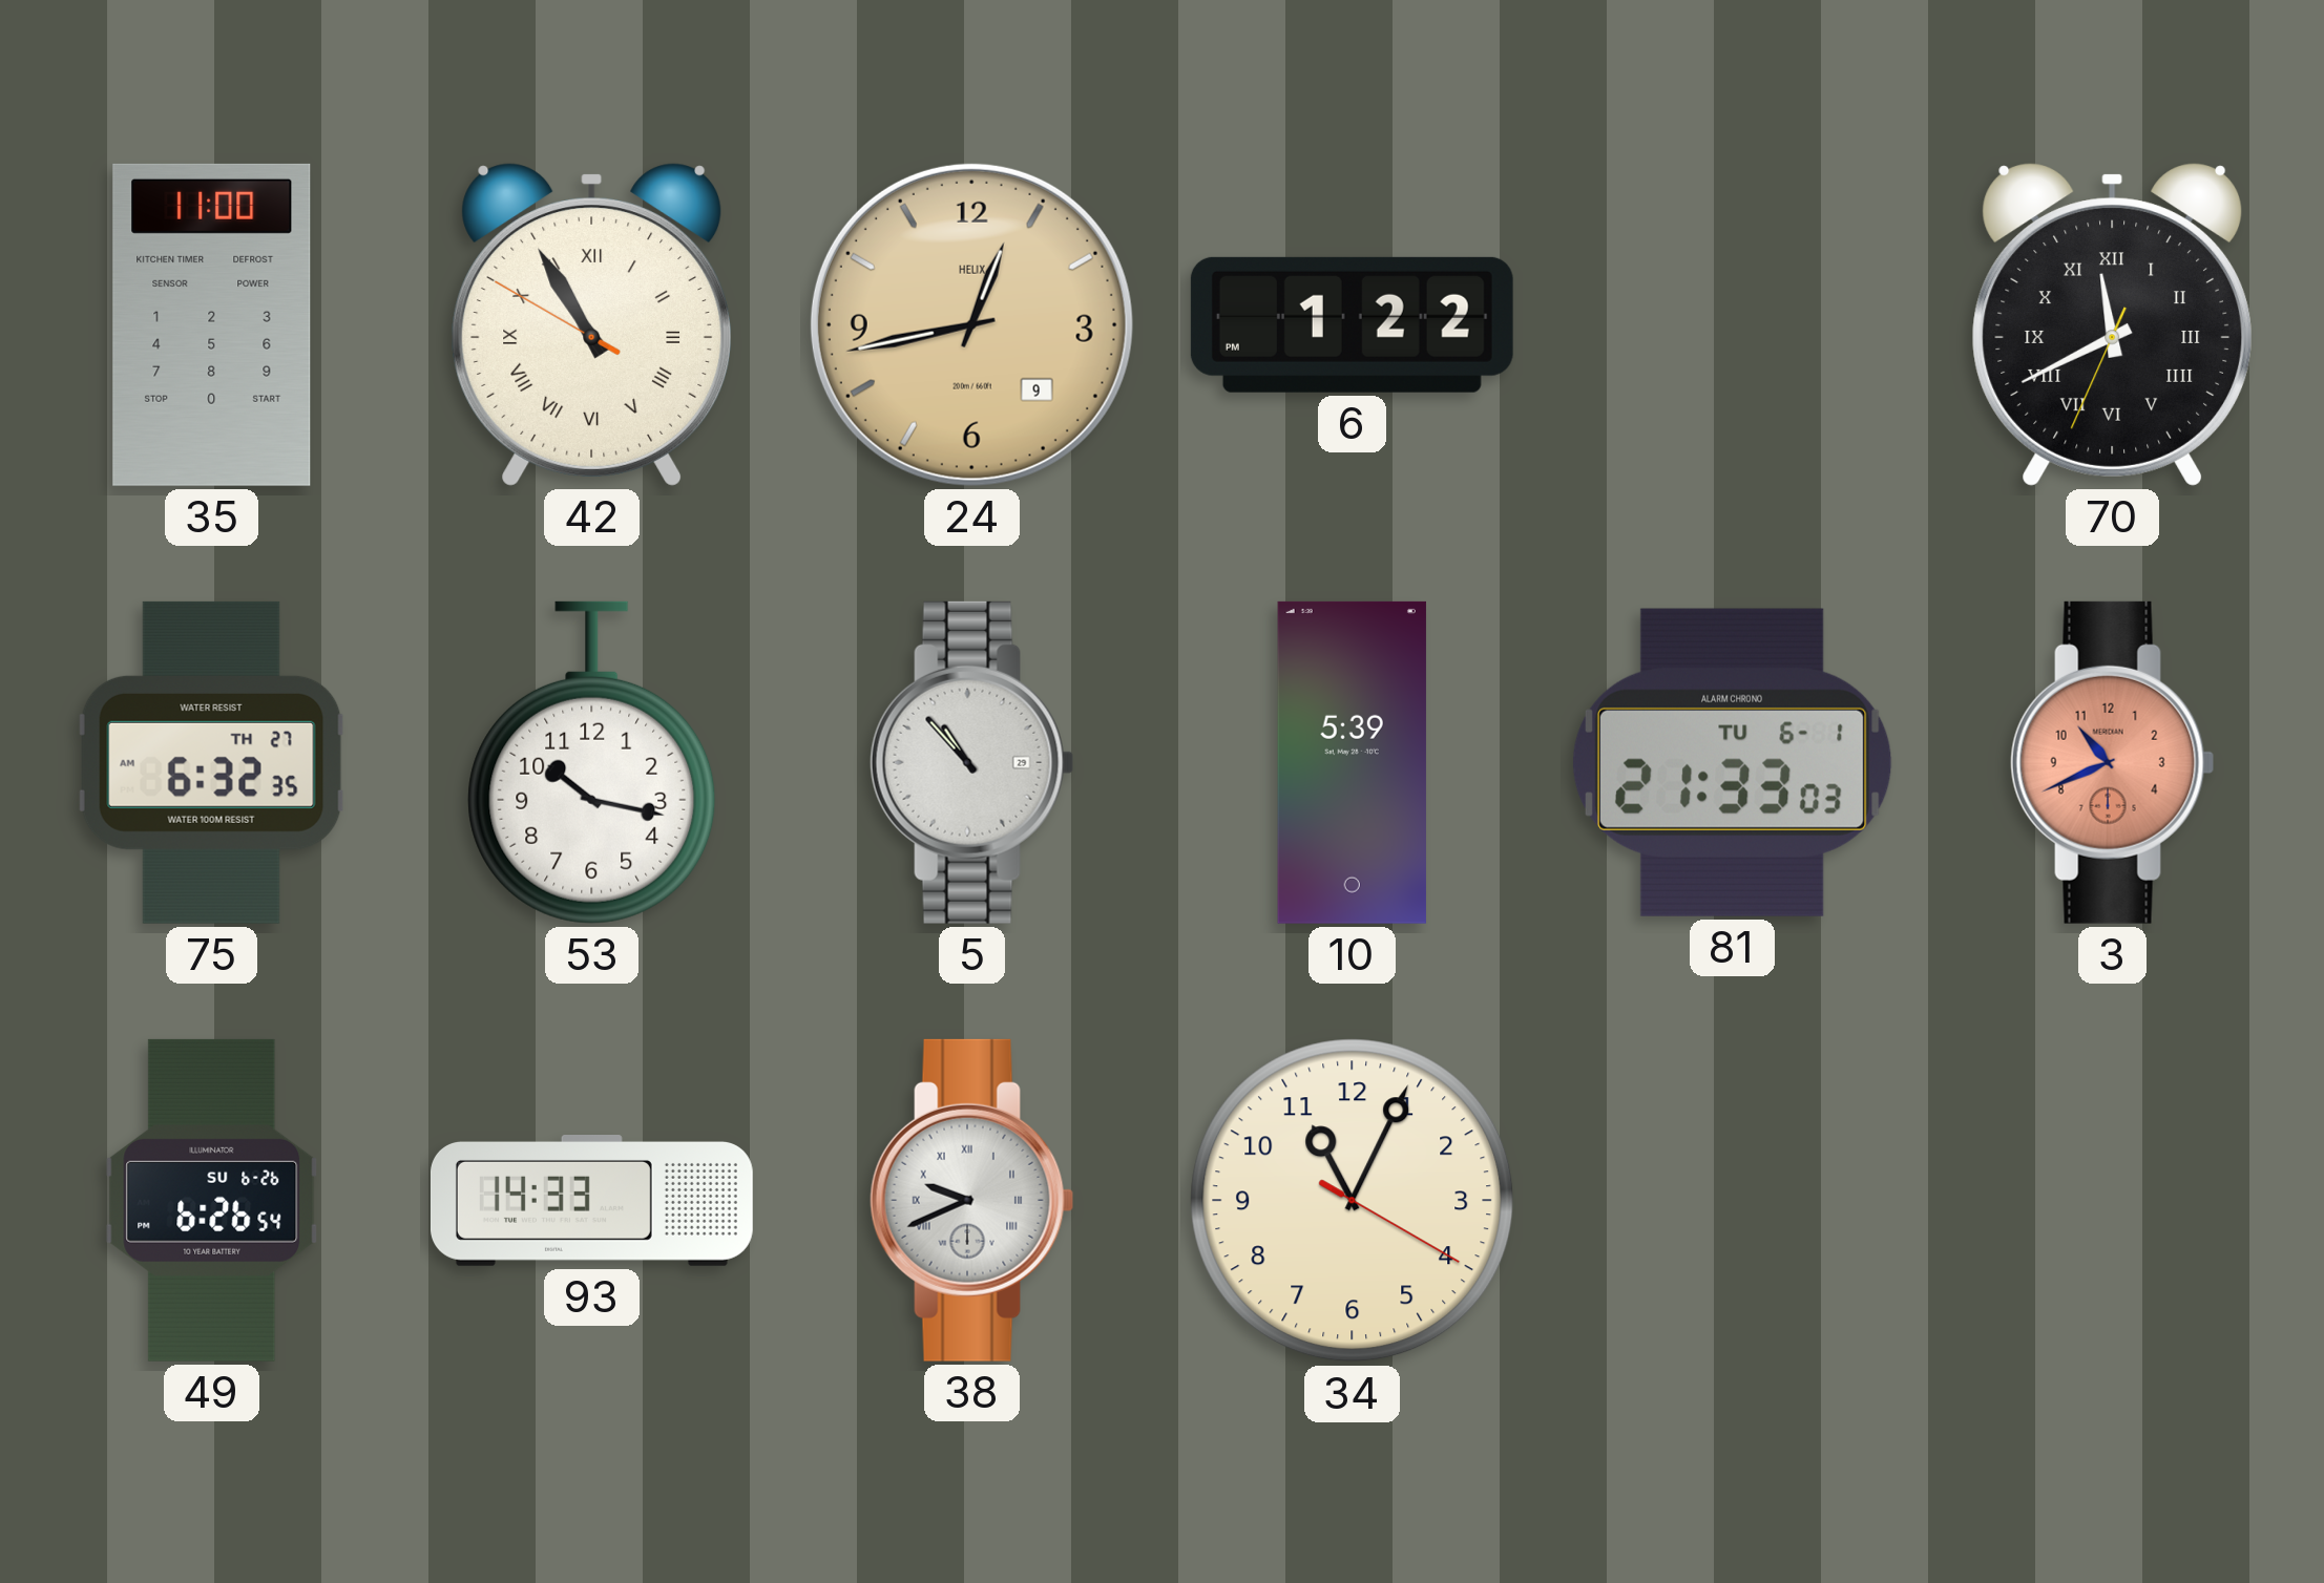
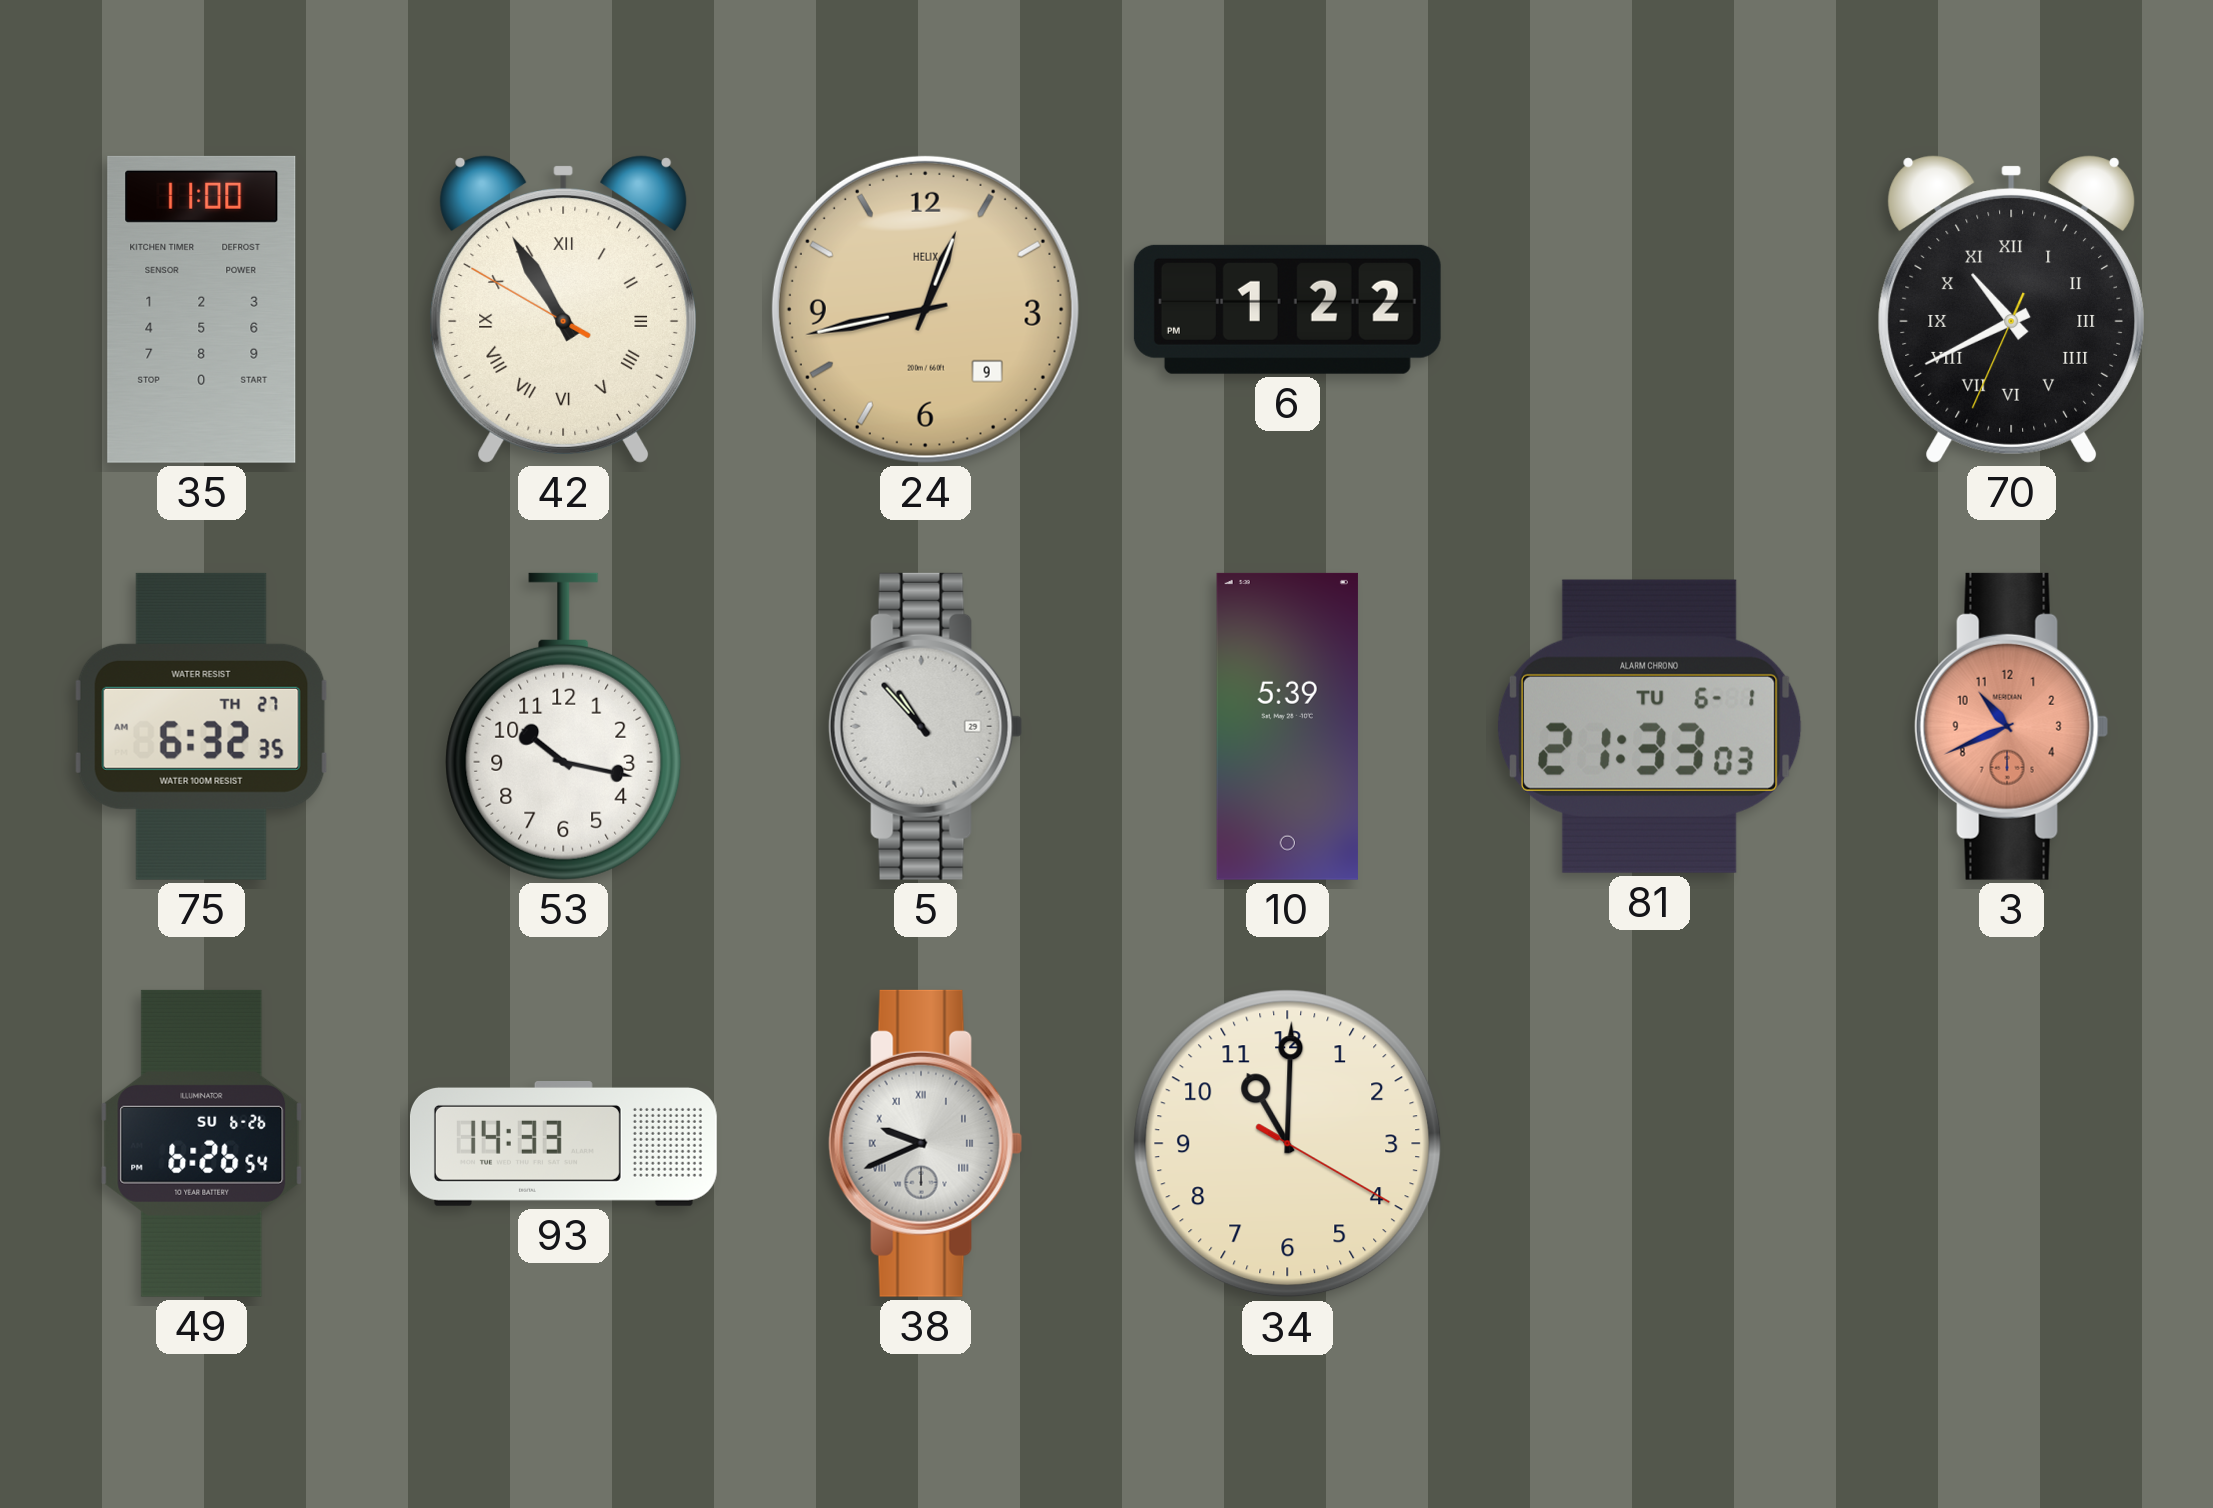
70: 11:40 -> 10:40 (2011, 309)
34: 11:04 -> 11:00 (1288, 1144)
